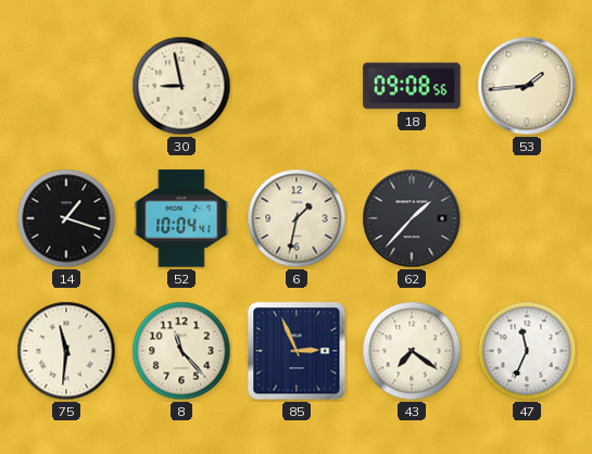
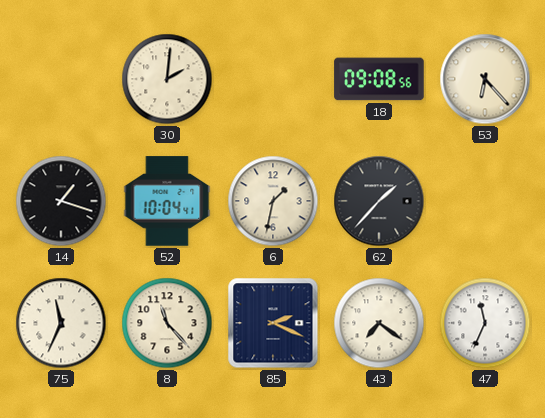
30: 8:58 -> 2:01 (167, 79)
53: 1:44 -> 6:23 (485, 79)
75: 11:31 -> 11:34 (61, 323)
85: 2:56 -> 2:19 (273, 323)
